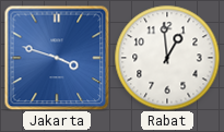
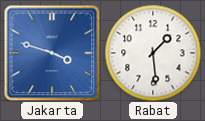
Rabat: 12:59 -> 1:29 (153, 53)
